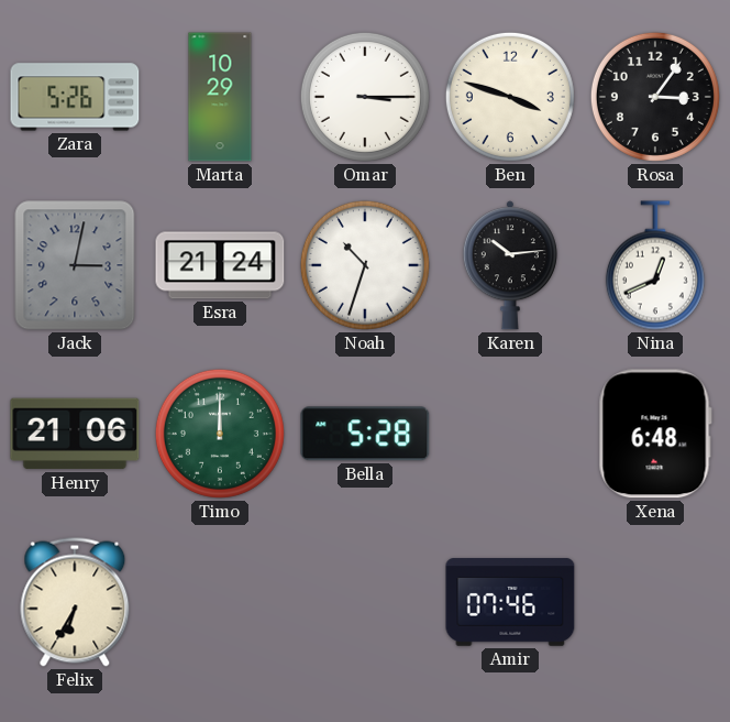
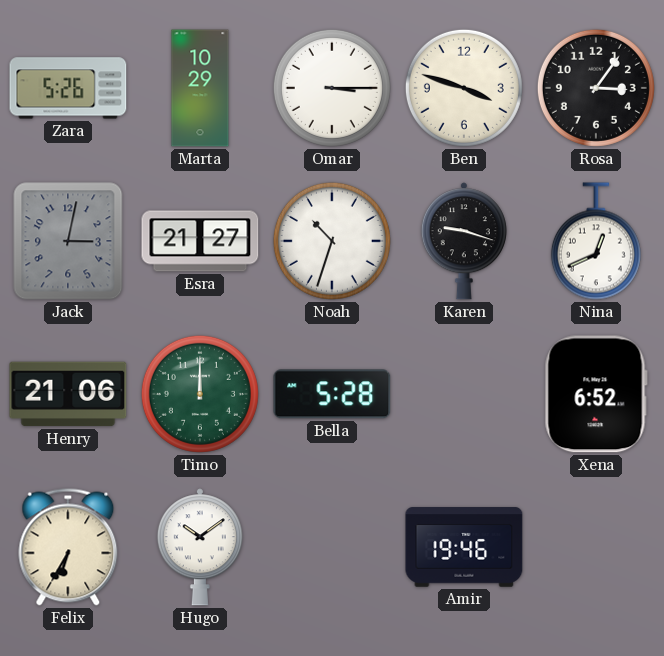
Esra: 21:24 -> 21:27 (200, 241)
Karen: 10:14 -> 9:18 (464, 241)
Xena: 6:48 -> 6:52 (596, 394)
Hugo: none -> 10:09 (200, 547)
Amir: 07:46 -> 19:46 (464, 547)
